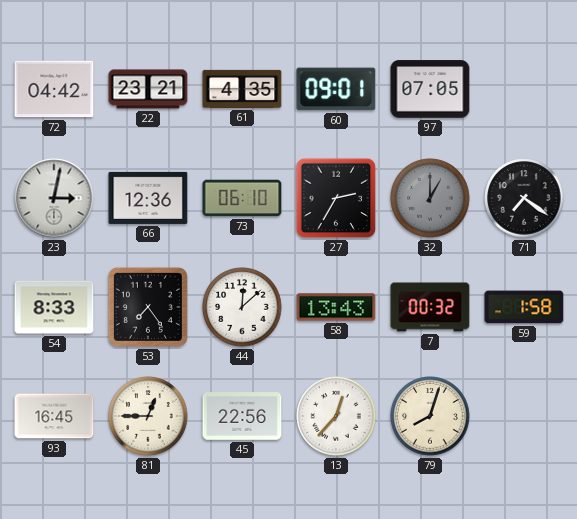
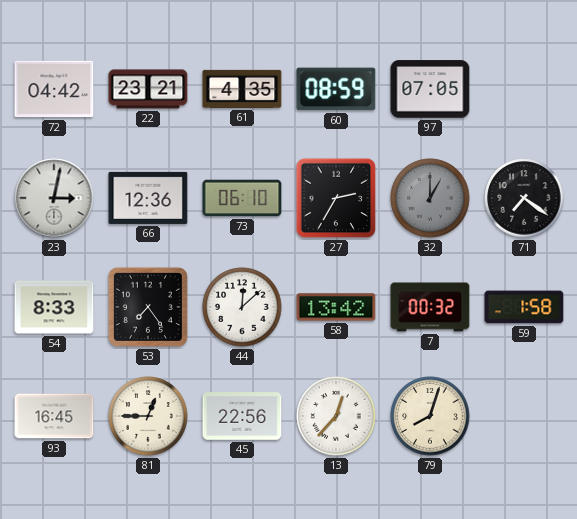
60: 09:01 -> 08:59 (336, 89)
58: 13:43 -> 13:42 (336, 307)
